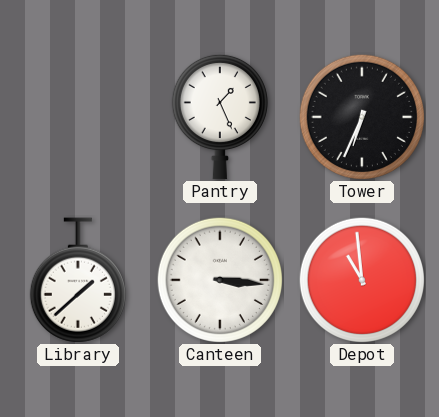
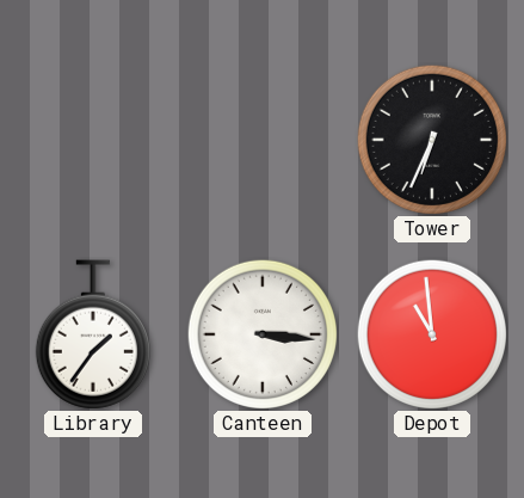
Pantry: 1:26 -> none (220, 117)
Library: 1:38 -> 1:36 (93, 334)
